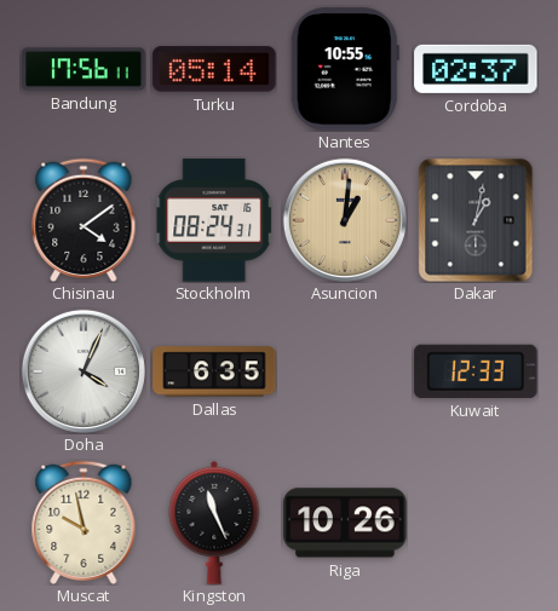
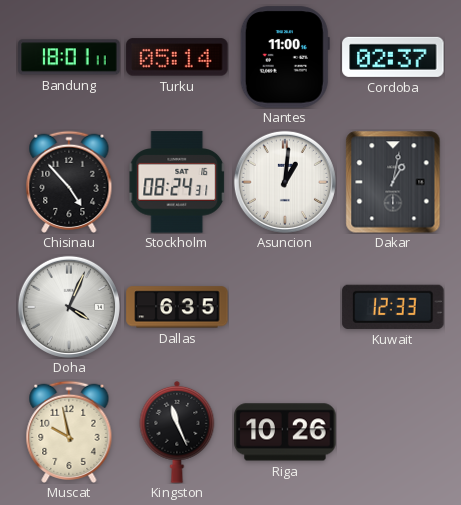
Bandung: 17:56 -> 18:01 (69, 57)
Nantes: 10:55 -> 11:00 (285, 57)
Chisinau: 4:09 -> 4:53 (69, 182)
Asuncion dial: champagne -> white (285, 182)
